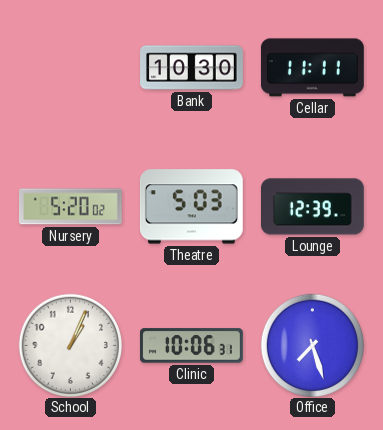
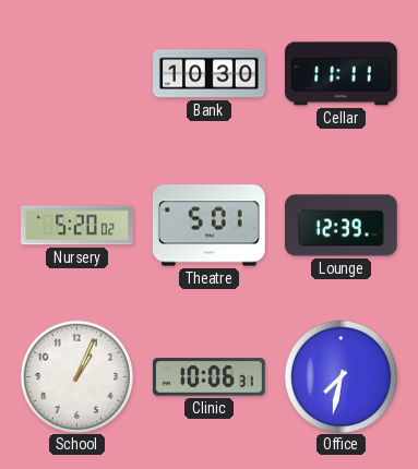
Theatre: 5:03 -> 5:01 (208, 226)
Office: 7:27 -> 7:32 (341, 376)
